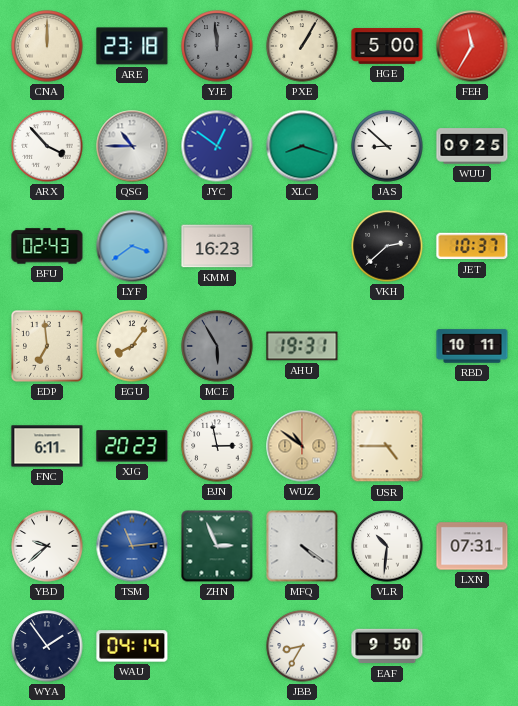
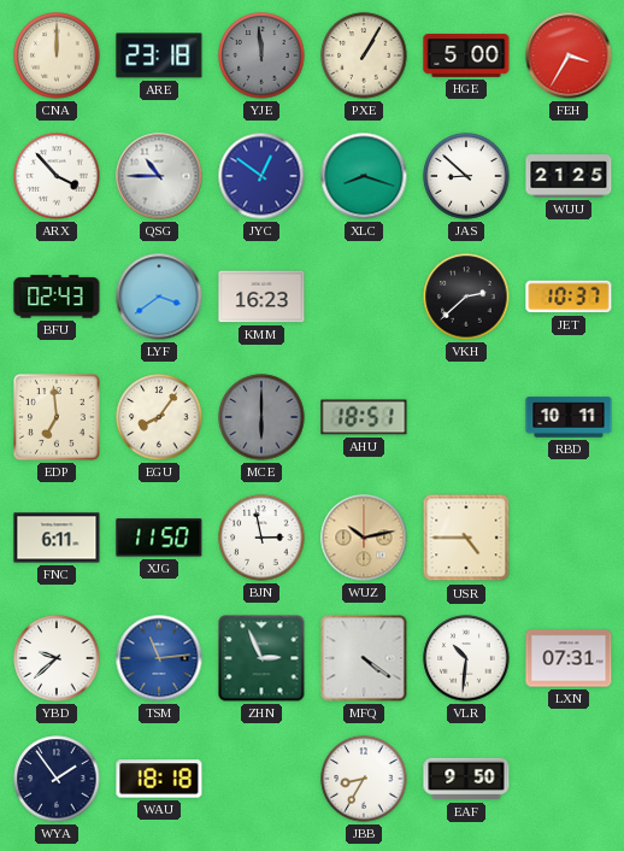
FEH: 11:35 -> 3:35 (569, 55)
WUU: 09:25 -> 21:25 (569, 176)
MCE: 5:55 -> 6:00 (261, 417)
AHU: 19:31 -> 18:51 (364, 417)
XJG: 20:23 -> 11:50 (159, 538)
WUZ: 10:51 -> 10:13 (364, 538)
WAU: 04:14 -> 18:18 (159, 779)
